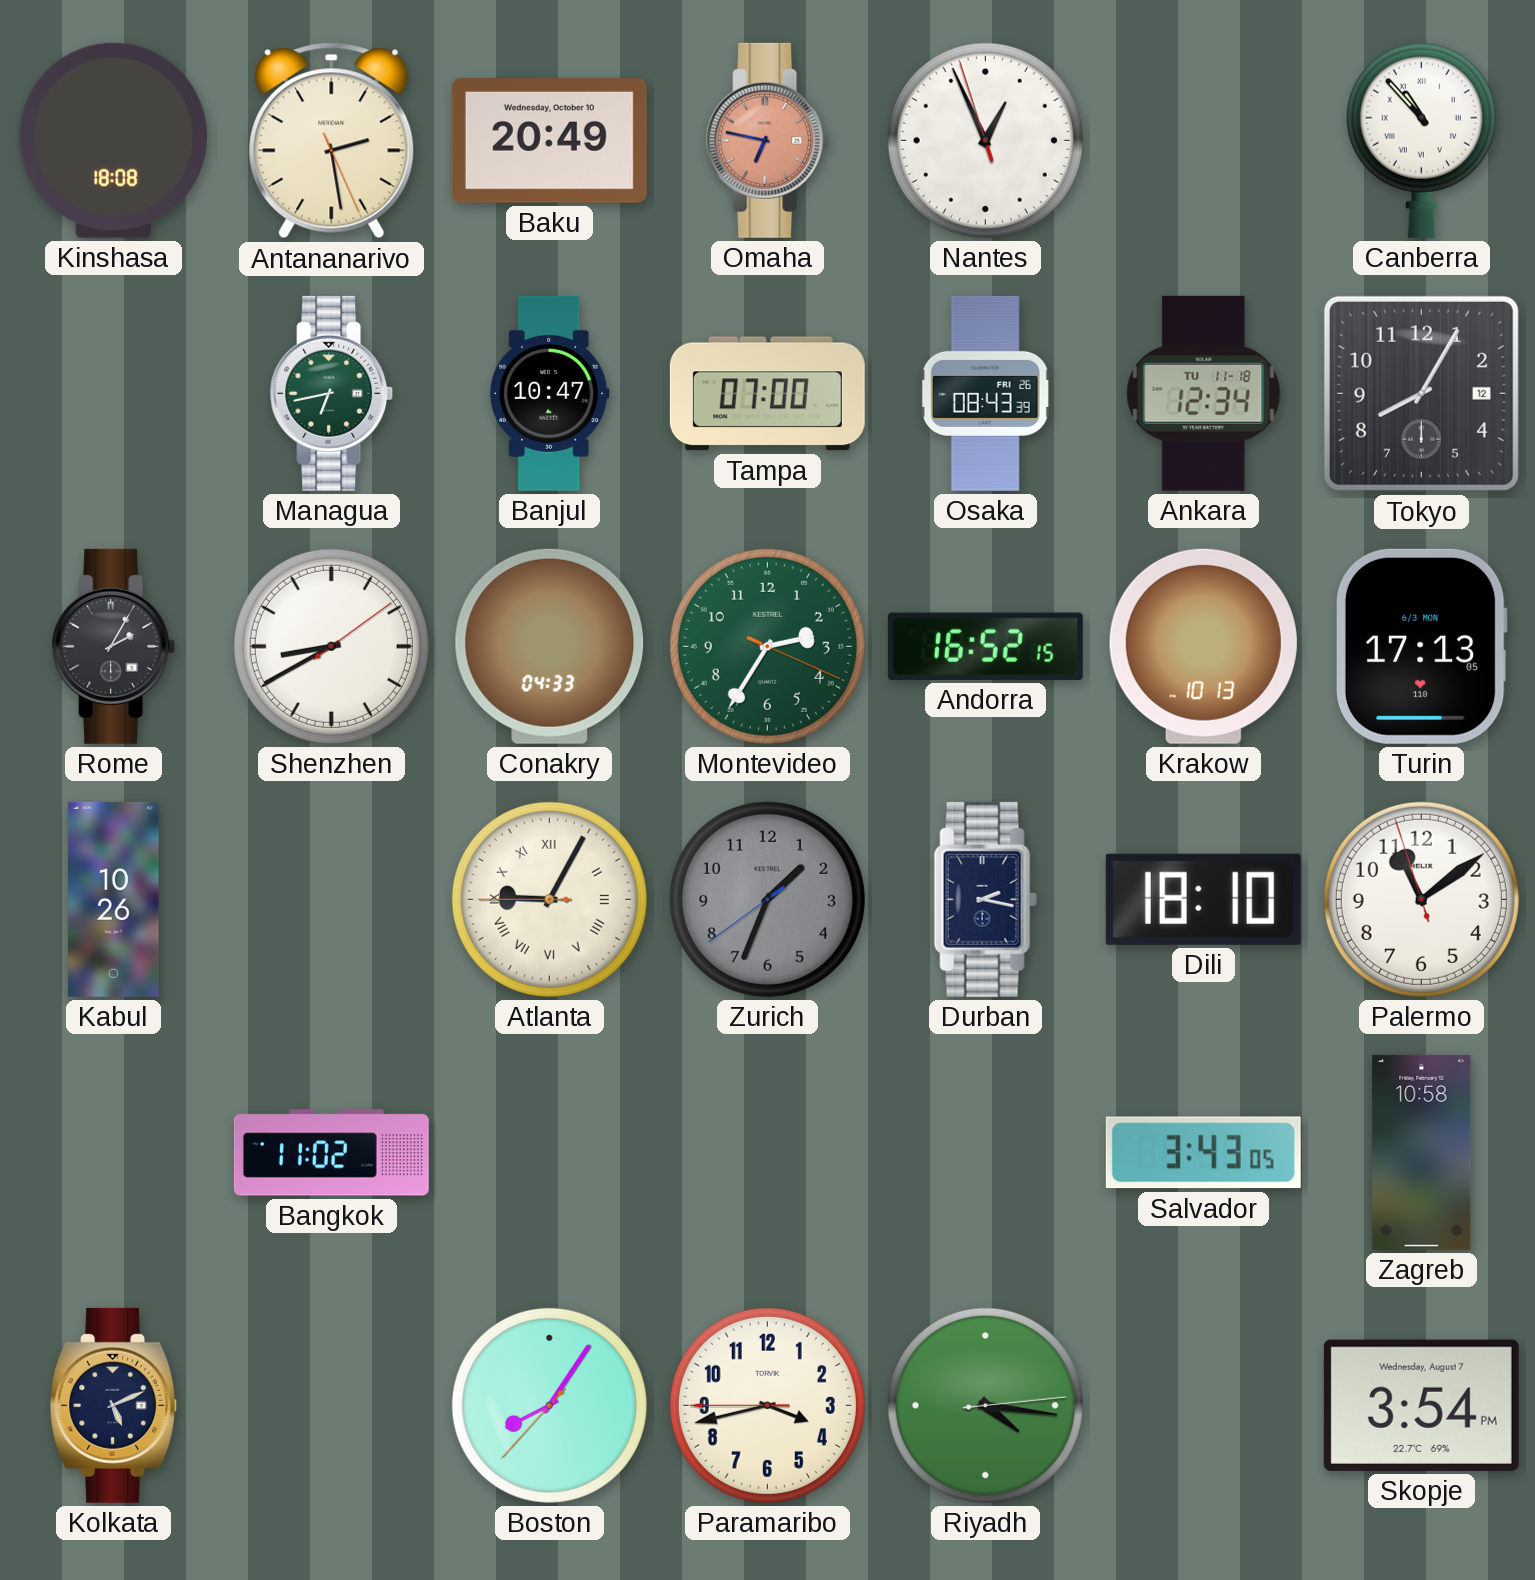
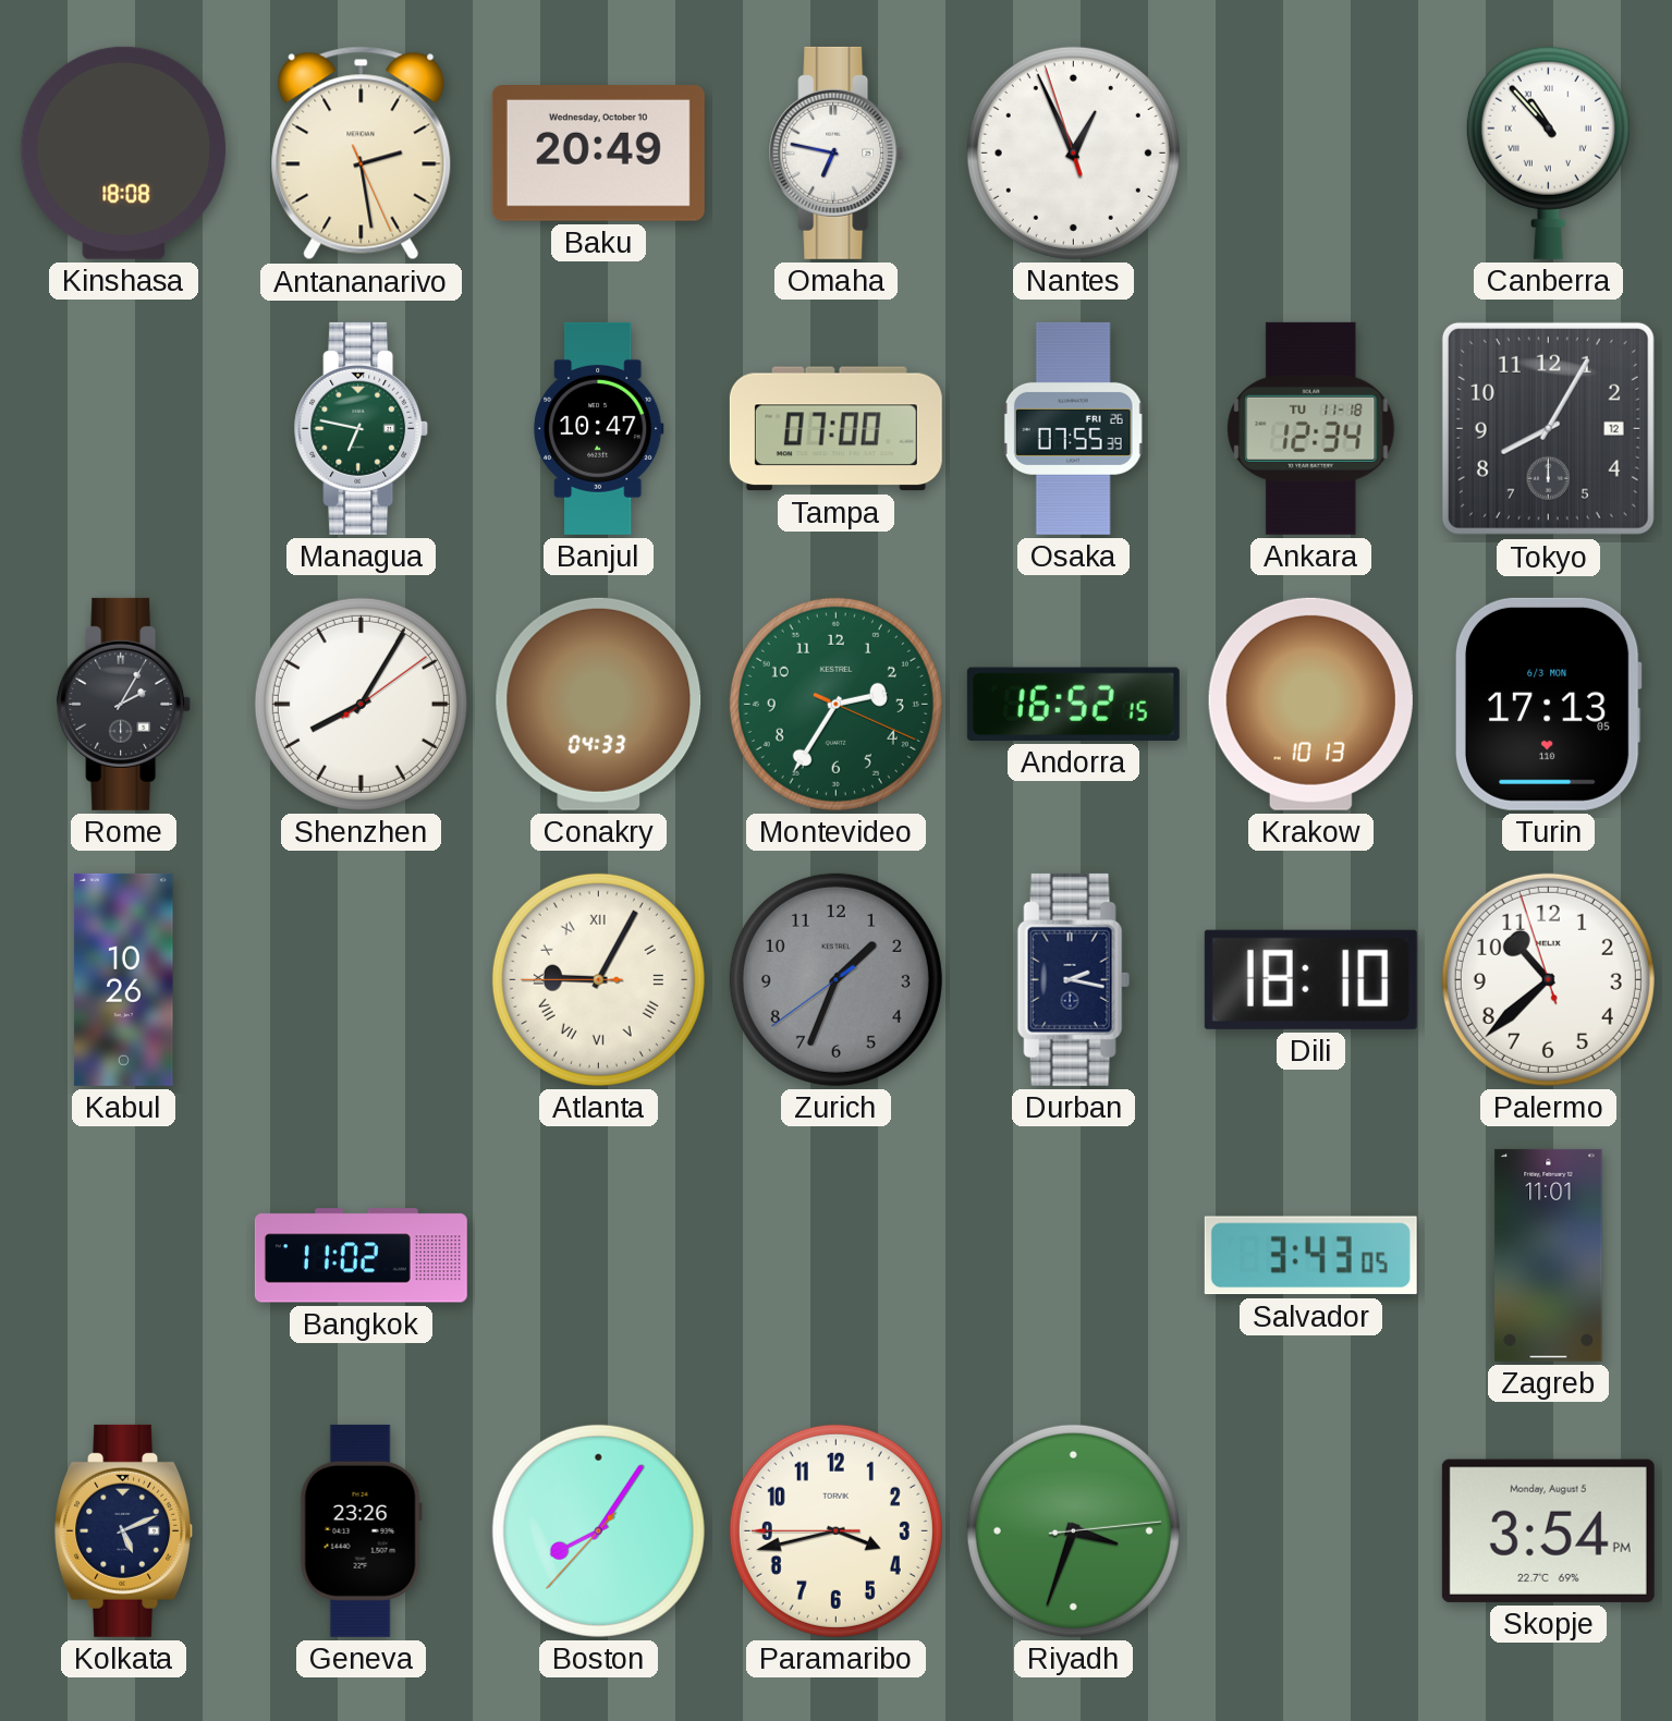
Omaha dial: salmon -> white (837, 152)
Managua: 6:43 -> 6:47 (362, 428)
Osaka: 08:43 -> 07:55 (1074, 428)
Shenzhen: 8:40 -> 8:05 (361, 704)
Palermo: 11:08 -> 10:37 (1548, 979)
Zagreb: 10:58 -> 11:01 (1549, 1255)
Geneva: none -> 23:26 (361, 1530)
Riyadh: 4:16 -> 3:33 (1073, 1530)
Skopje date: Wednesday, August 7 -> Monday, August 5 (1548, 1530)
